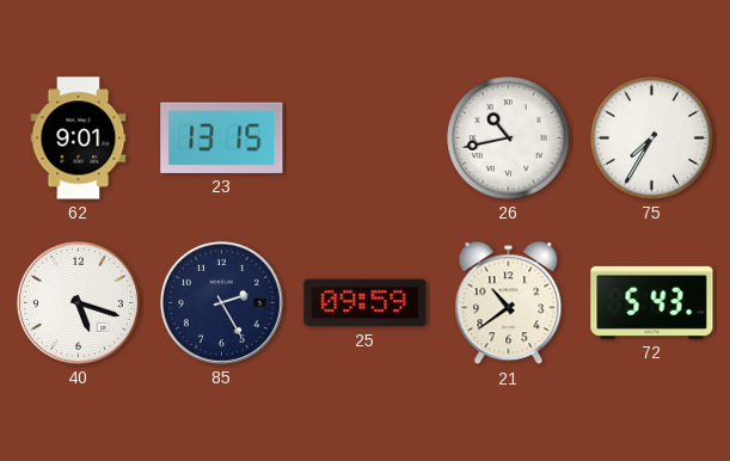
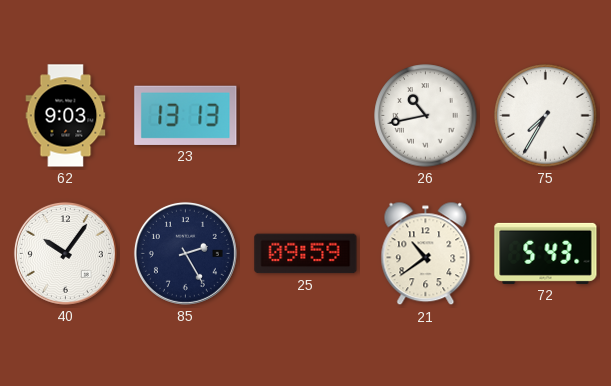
62: 9:01 -> 9:03 (66, 116)
23: 13:15 -> 13:13 (186, 115)
40: 5:18 -> 10:06 (65, 253)
